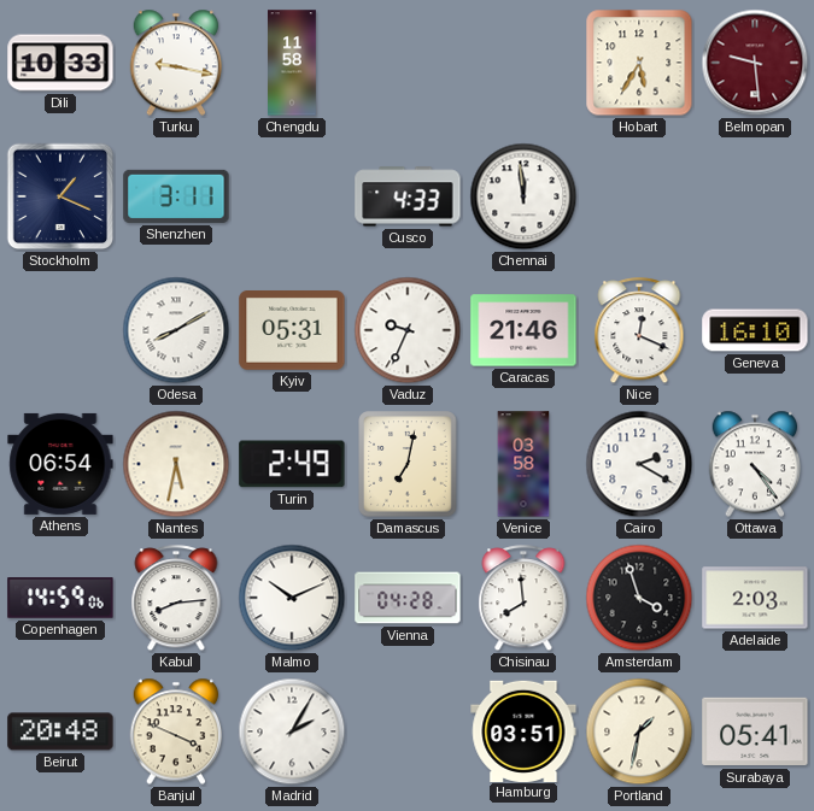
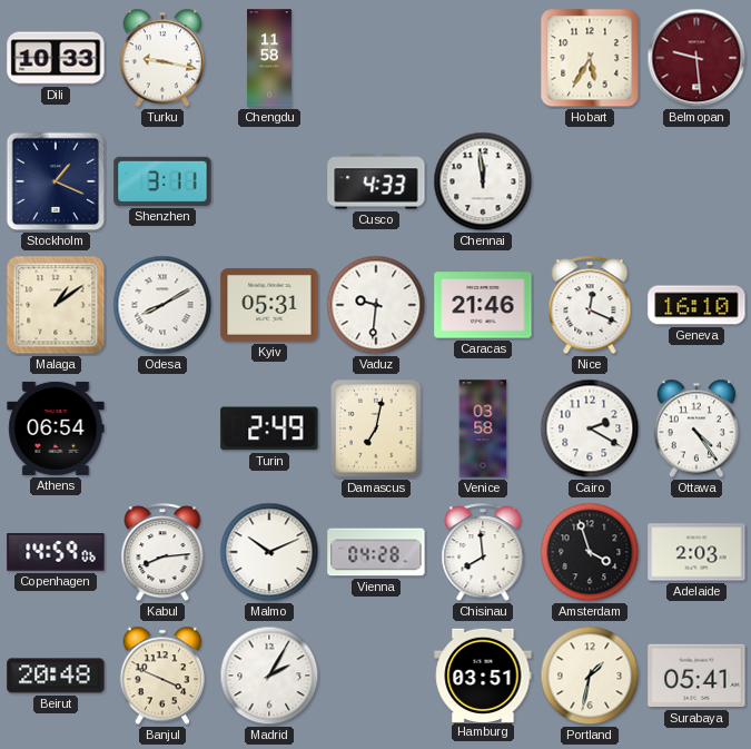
Malaga: none -> 1:09 (56, 305)
Vaduz: 9:34 -> 9:31 (376, 305)
Nantes: 5:32 -> none (176, 464)
